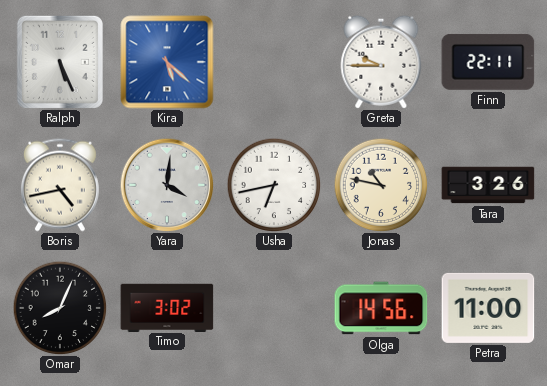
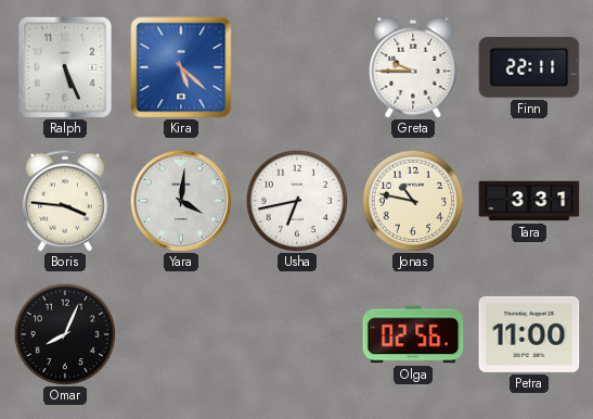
Boris: 4:43 -> 3:46 (65, 201)
Tara: 3:26 -> 3:31 (529, 201)
Timo: 3:02 -> none (167, 307)
Olga: 14:56 -> 02:56 (413, 334)
